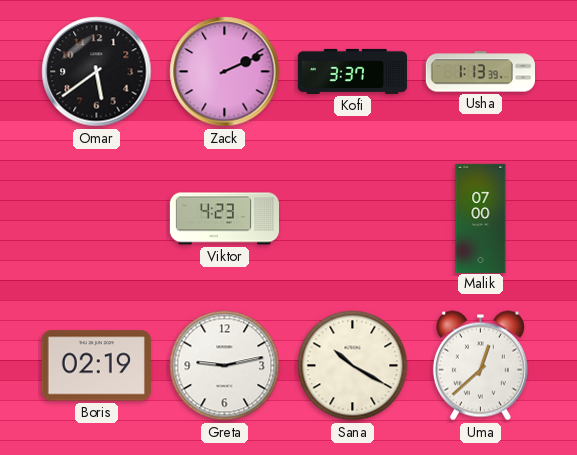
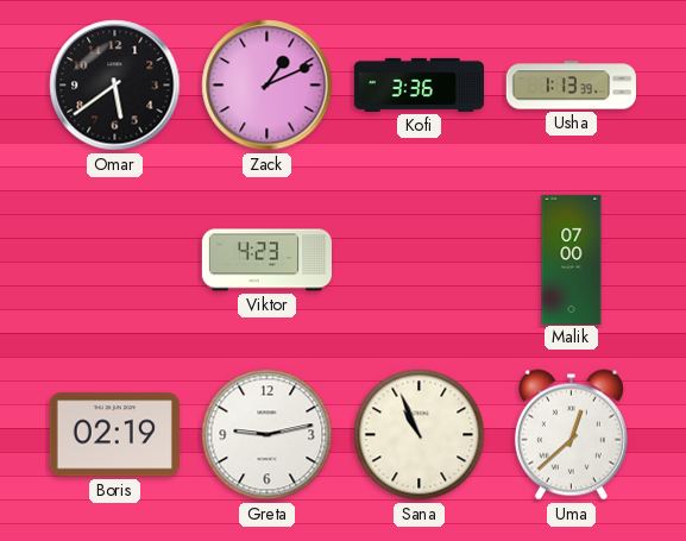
Zack: 2:11 -> 1:11 (268, 86)
Kofi: 3:37 -> 3:36 (418, 84)
Sana: 10:20 -> 10:56 (420, 435)
